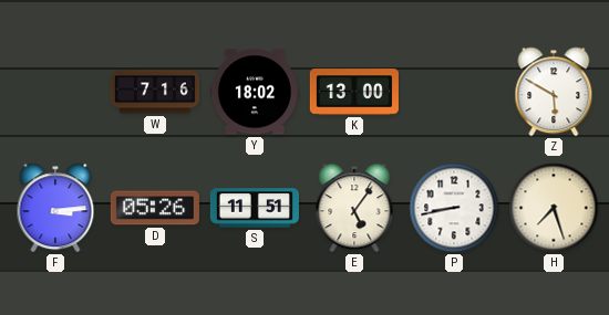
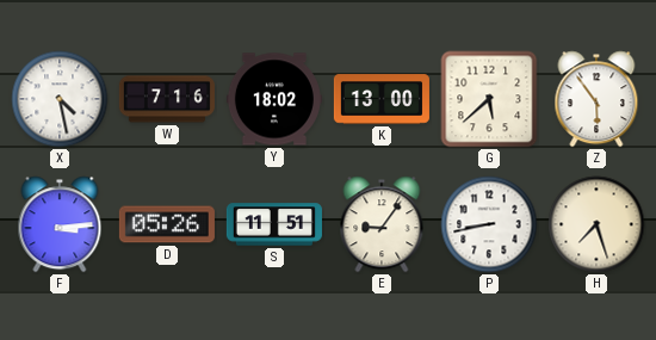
X: none -> 4:28 (60, 99)
G: none -> 5:38 (489, 99)
Z: 5:50 -> 5:54 (596, 99)
E: 5:06 -> 9:06 (382, 224)
